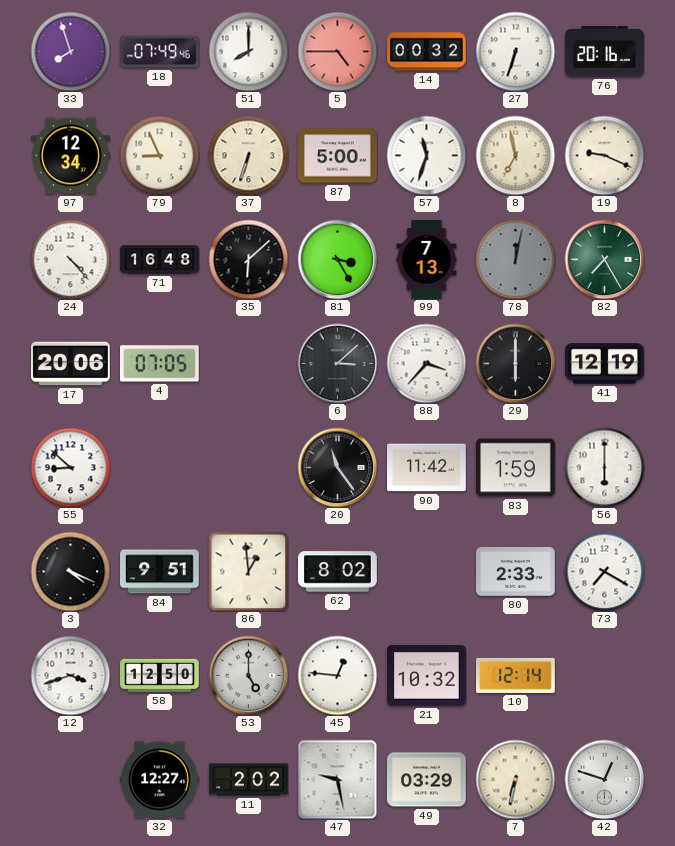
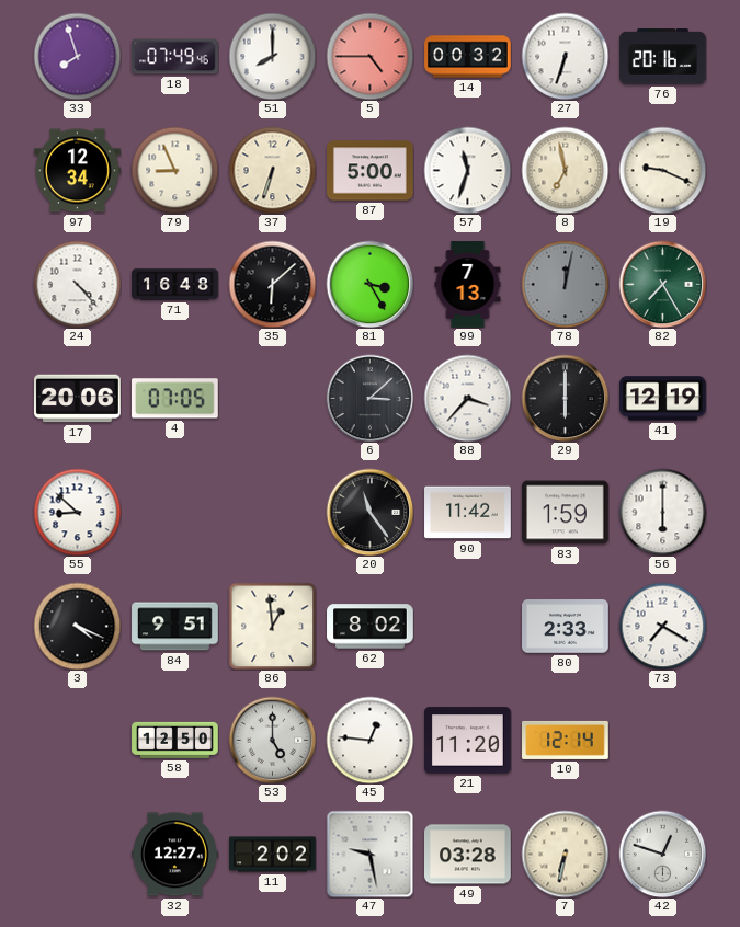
12: 3:42 -> none (70, 675)
21: 10:32 -> 11:20 (468, 741)
49: 03:29 -> 03:28 (468, 855)
